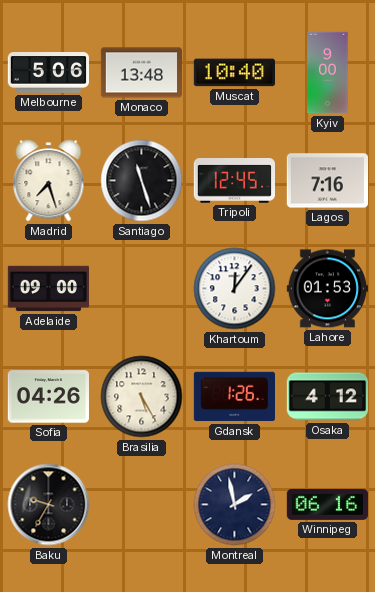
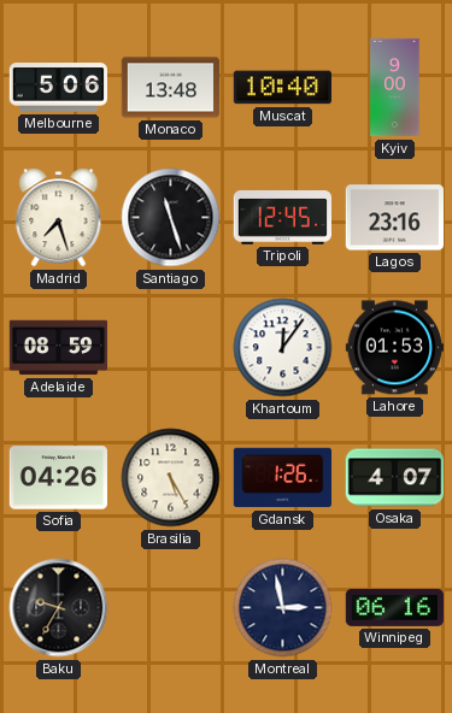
Lagos: 7:16 -> 23:16 (394, 218)
Adelaide: 09:00 -> 08:59 (58, 348)
Osaka: 4:12 -> 4:07 (394, 478)
Montreal: 1:58 -> 2:58 (283, 608)
